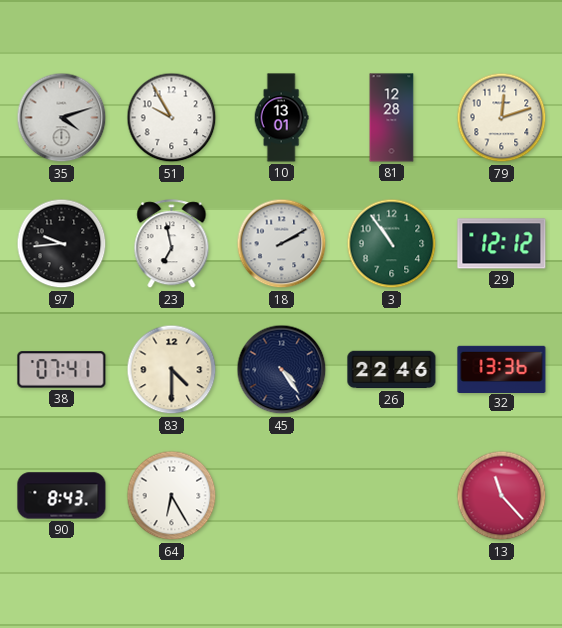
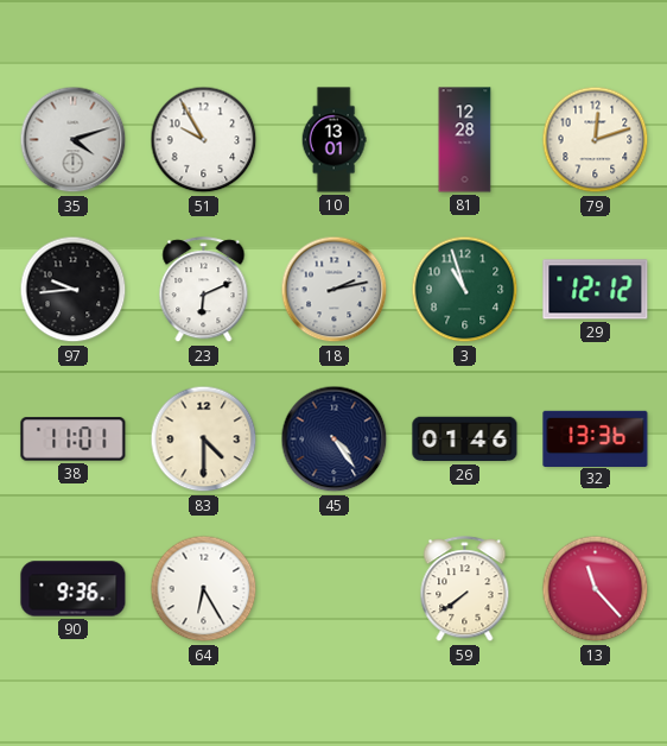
23: 6:58 -> 6:11 (204, 290)
18: 2:10 -> 2:13 (335, 290)
3: 10:54 -> 10:57 (465, 290)
38: 07:41 -> 11:01 (74, 440)
26: 22:46 -> 01:46 (465, 440)
90: 8:43 -> 9:36 (74, 589)
59: none -> 7:39 (465, 589)
